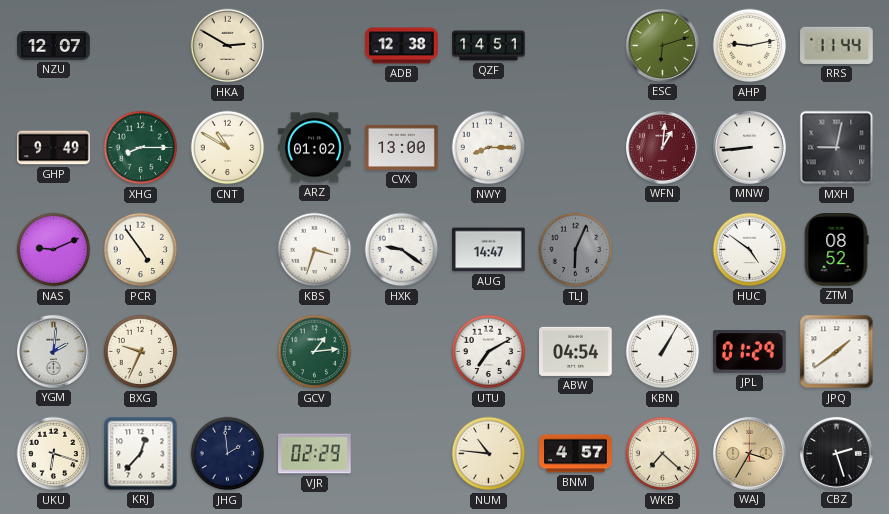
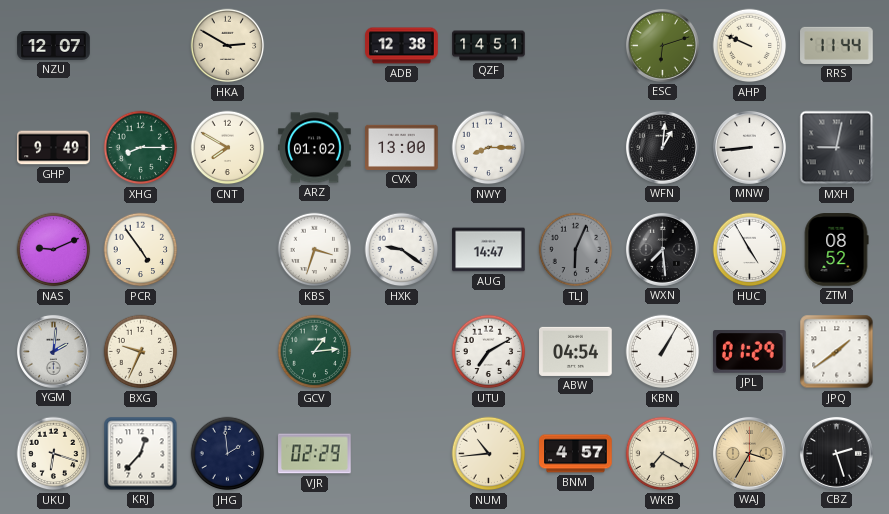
AHP: 9:13 -> 9:49 (750, 46)
CNT: 10:50 -> 7:50 (228, 148)
WFN dial: burgundy -> black (662, 147)
WXN: none -> 7:29 (662, 249)
HUC: 4:51 -> 4:55 (750, 250)
NUM: 10:46 -> 10:44 (489, 454)
WKB: 7:22 -> 7:20 (663, 454)
